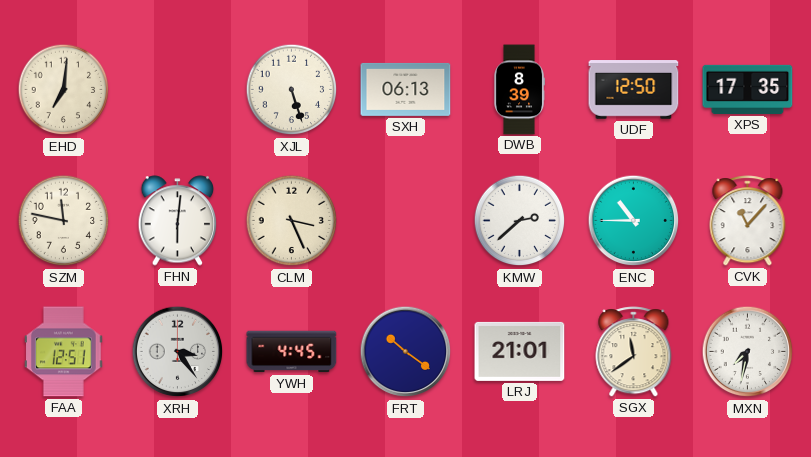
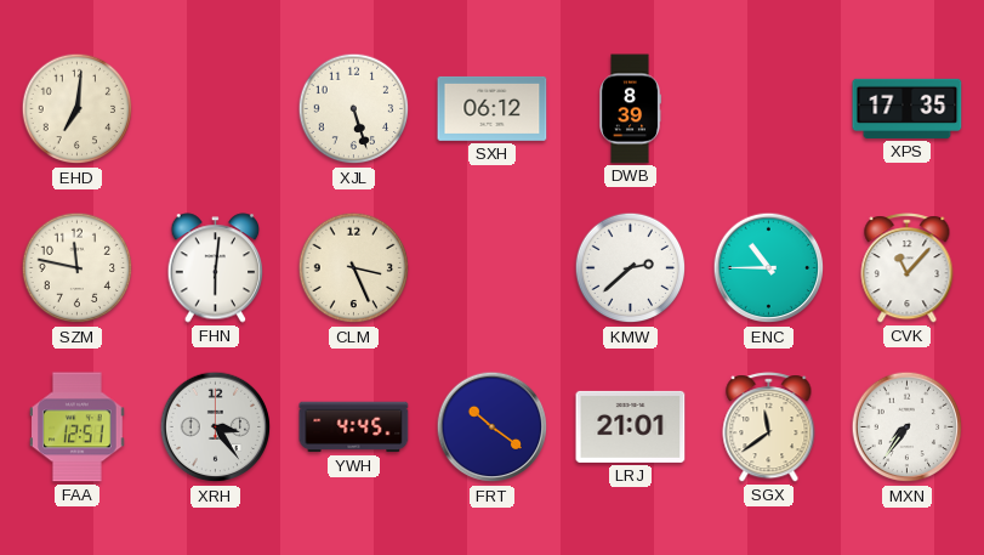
SXH: 06:13 -> 06:12 (493, 108)
UDF: 12:50 -> none (634, 90)
MXN: 7:32 -> 7:36 (908, 427)
